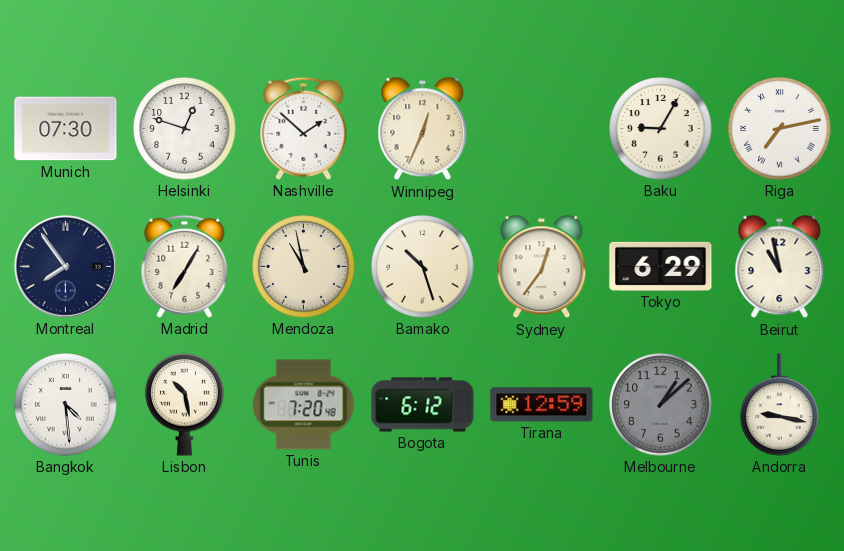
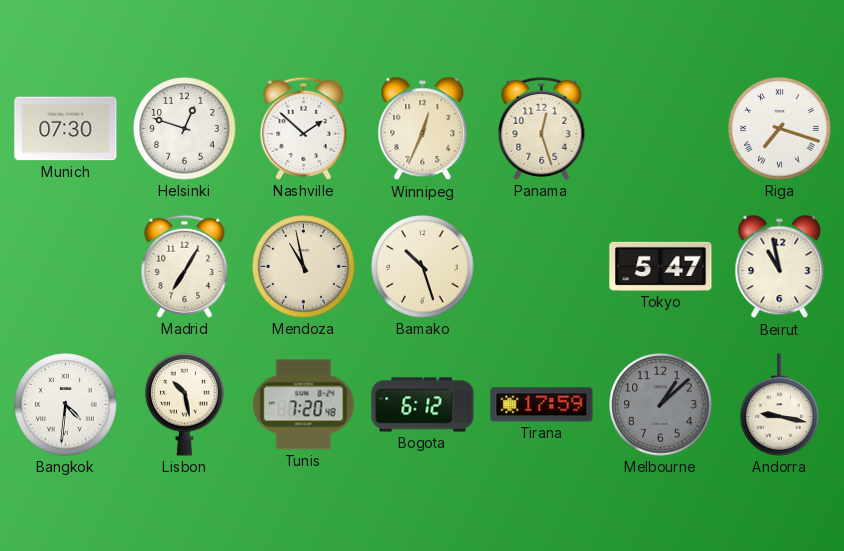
Panama: none -> 12:27 (542, 128)
Baku: 9:05 -> none (661, 129)
Riga: 7:13 -> 7:18 (780, 129)
Montreal: 7:54 -> none (65, 266)
Sydney: 12:36 -> none (542, 267)
Tokyo: 6:29 -> 5:47 (661, 266)
Bangkok: 4:29 -> 4:31 (66, 405)
Tirana: 12:59 -> 17:59 (542, 405)
